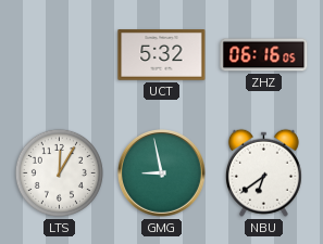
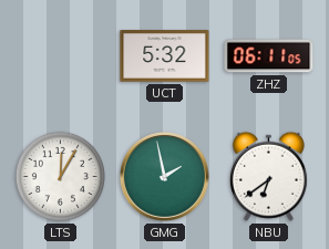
ZHZ: 06:16 -> 06:11 (269, 56)
GMG: 8:58 -> 1:58 (164, 176)
